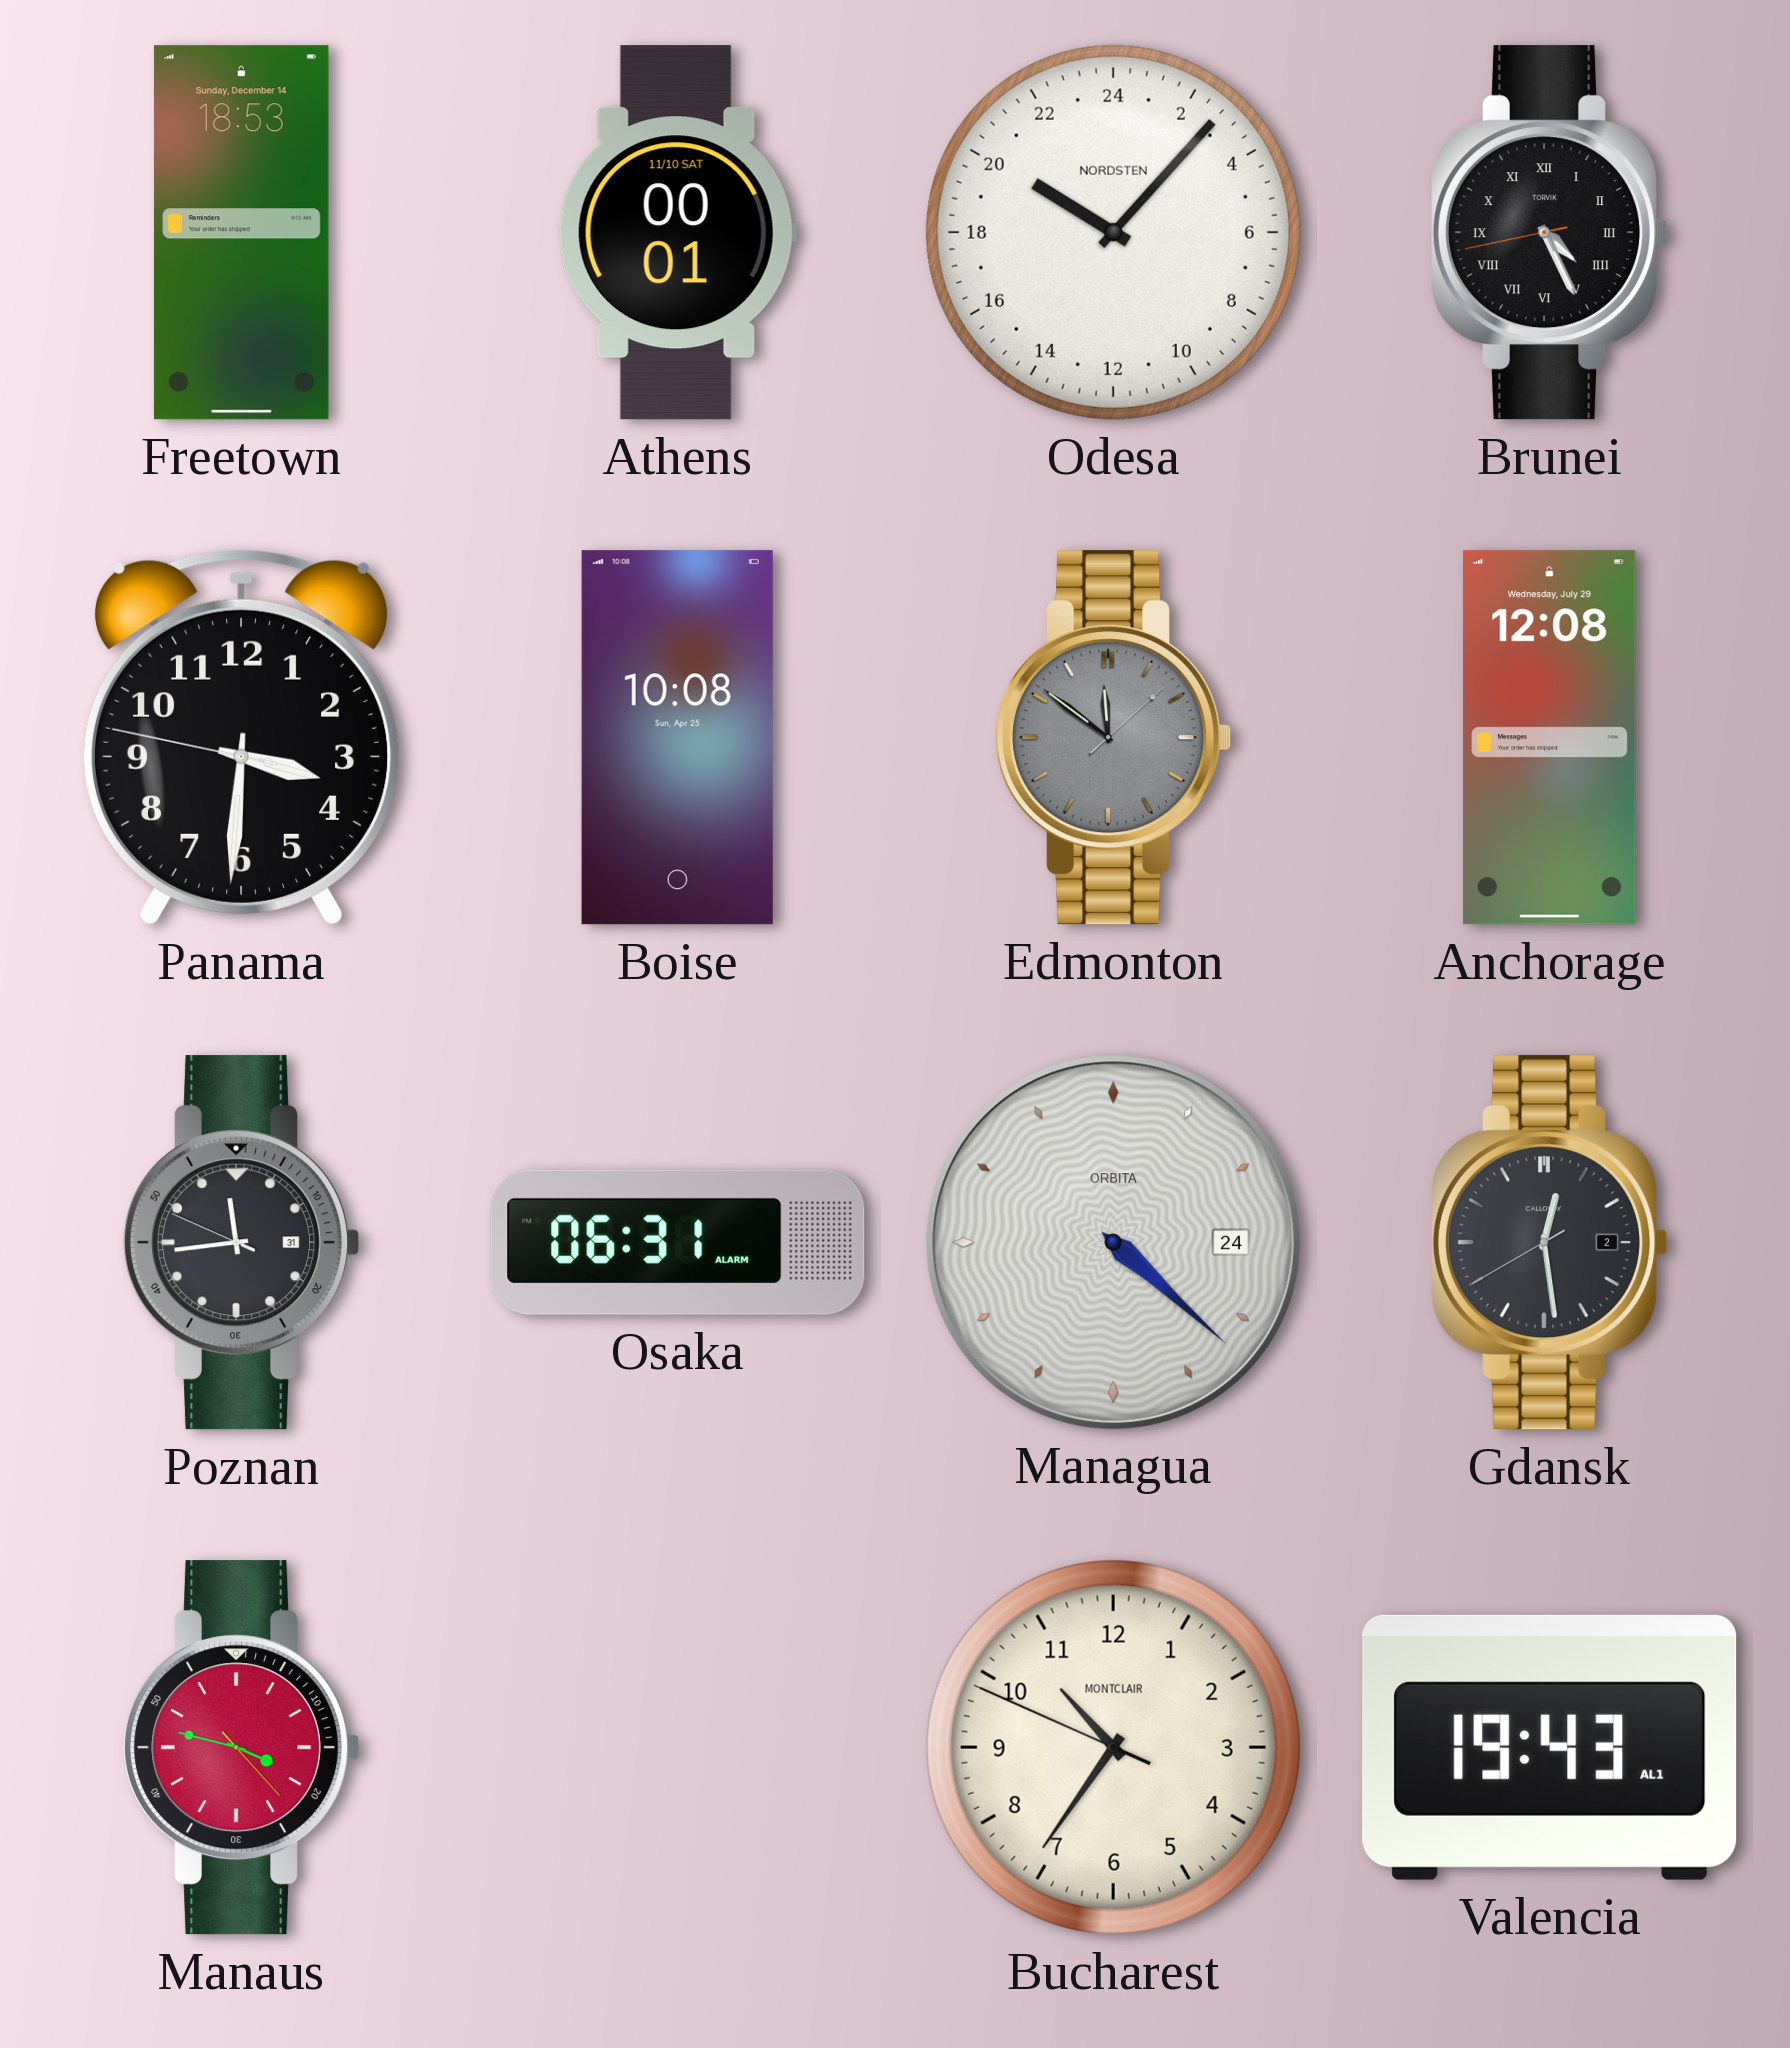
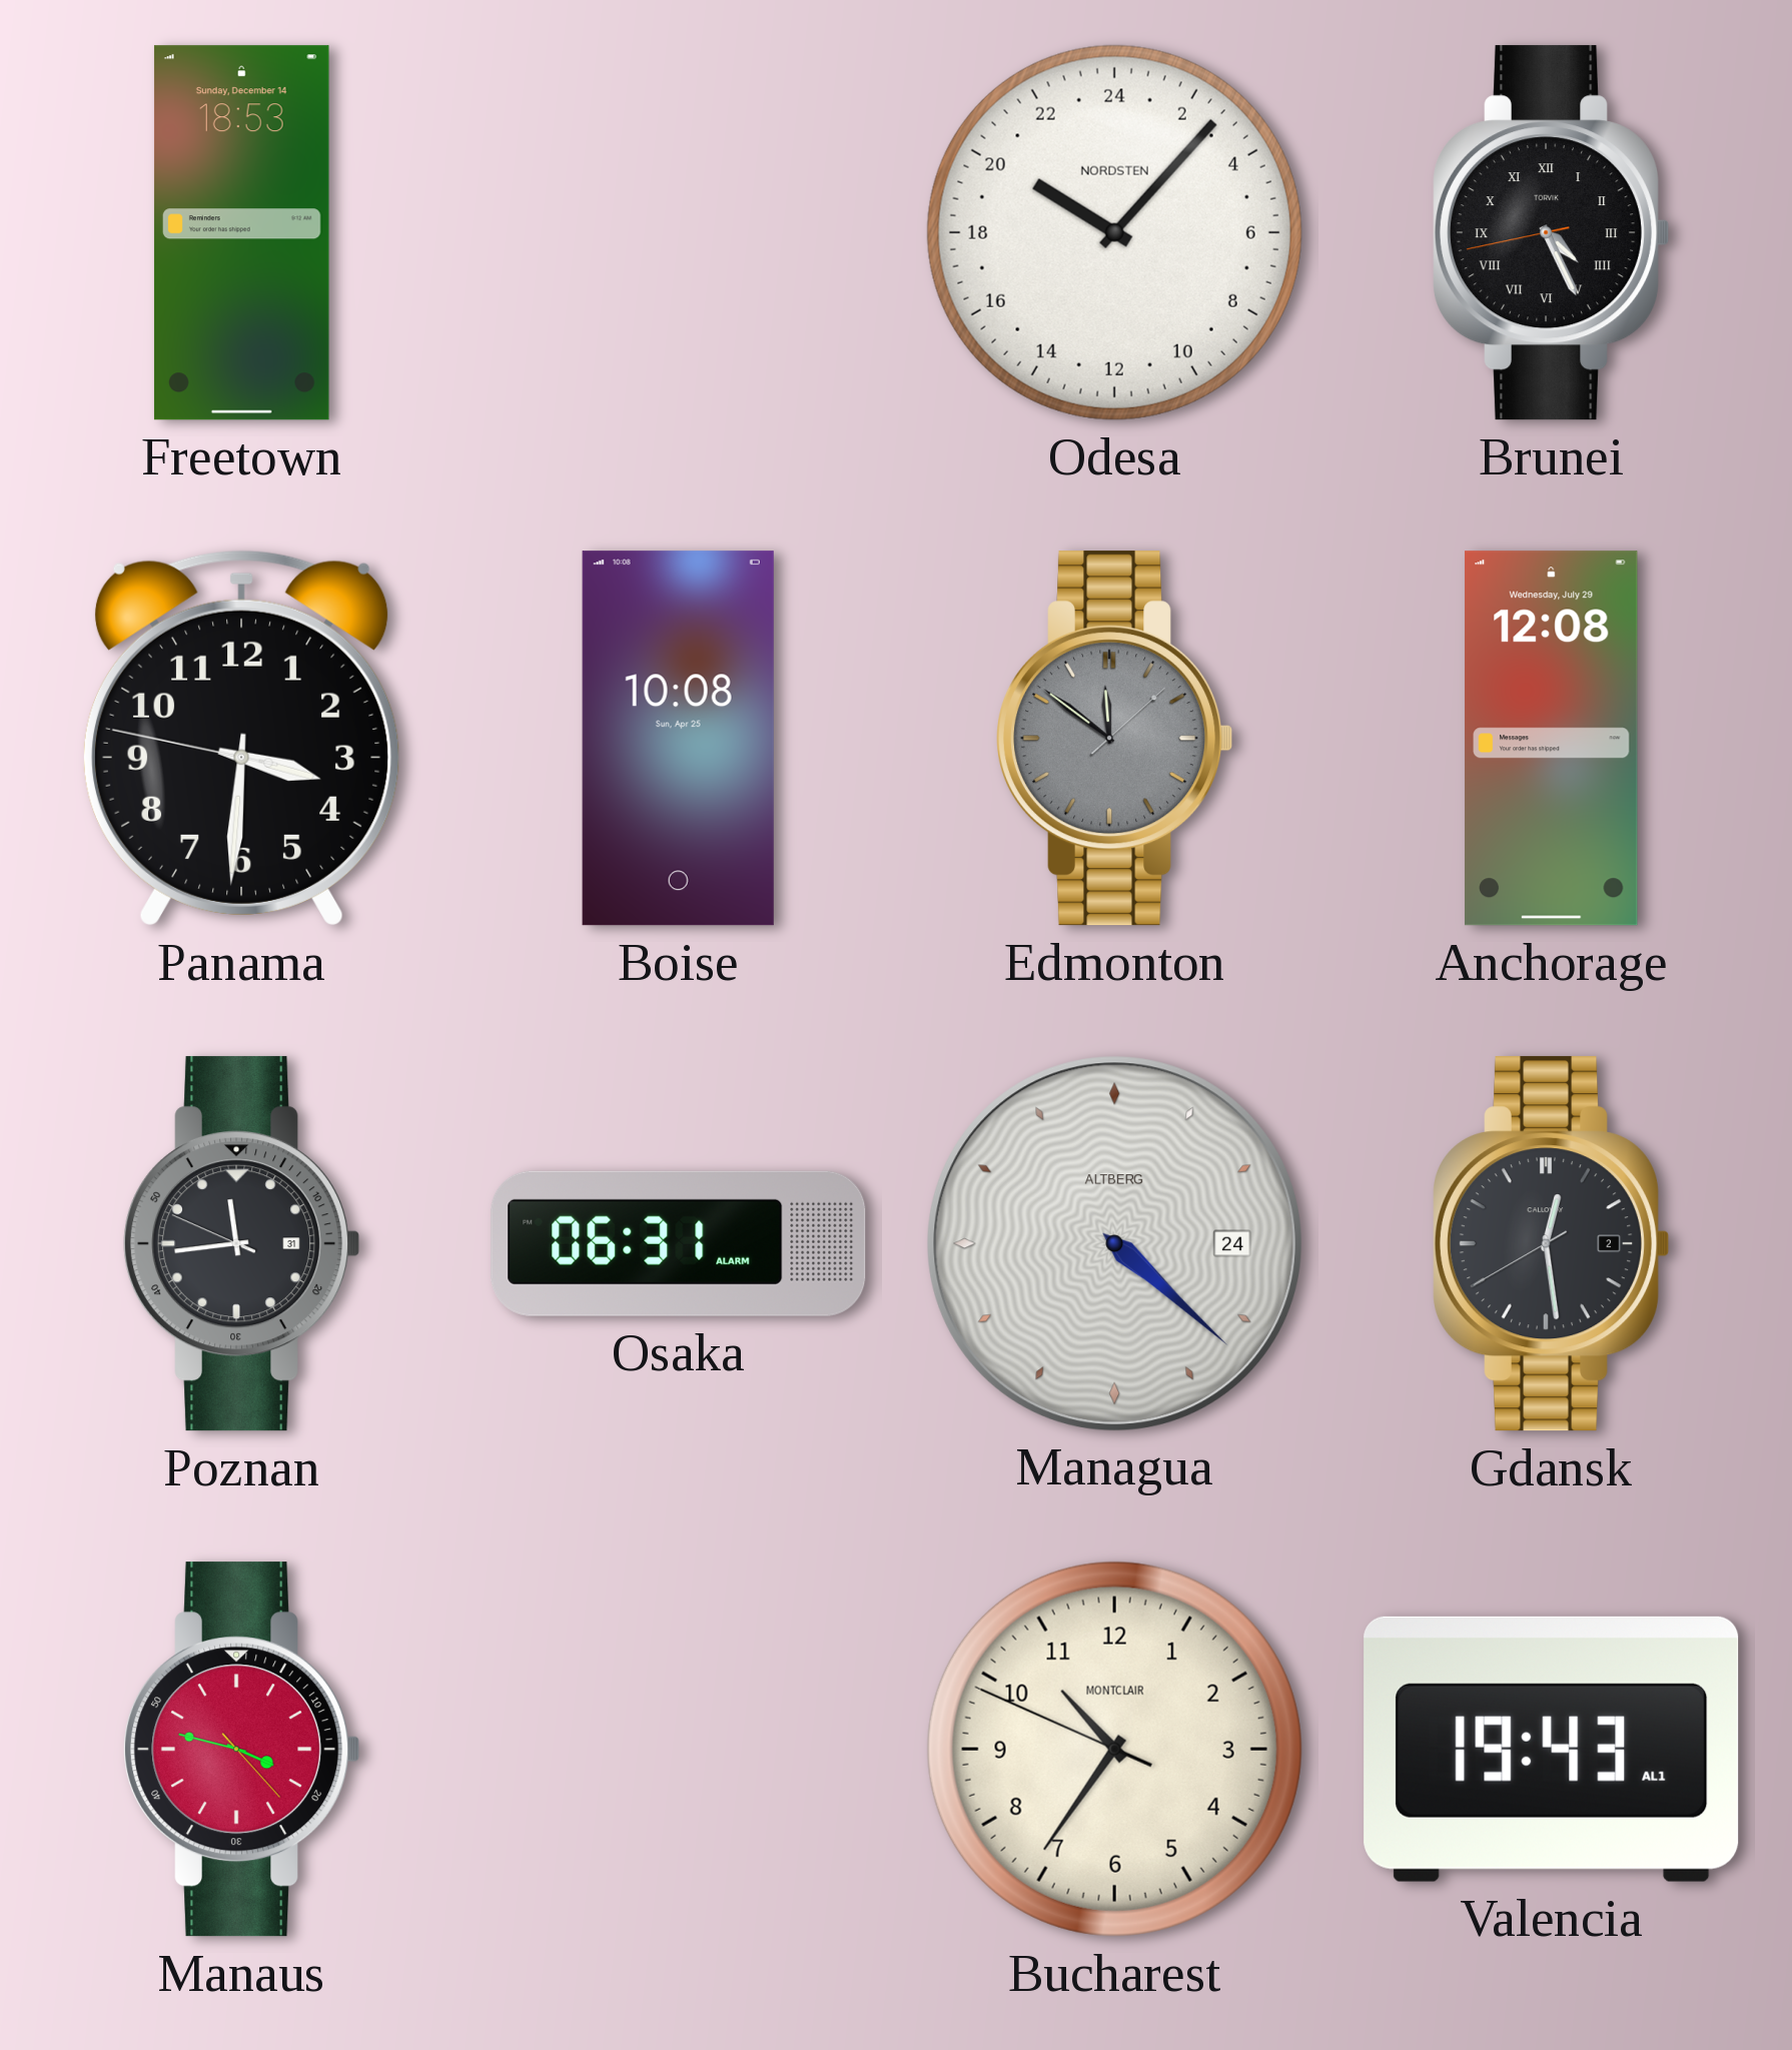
Athens: 00:01 -> none (677, 233)
Managua brand: ORBITA -> ALTBERG (1114, 1243)
